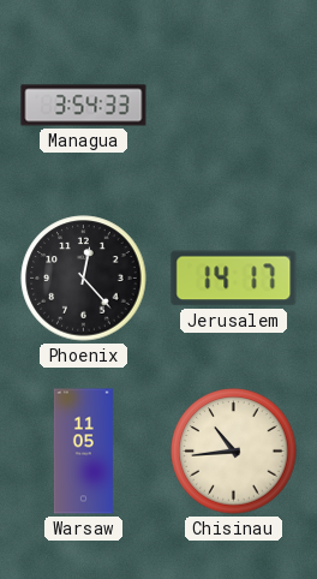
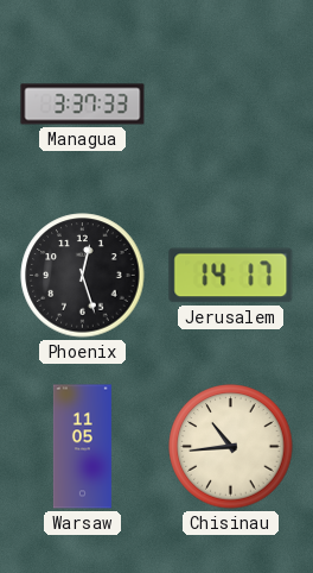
Managua: 3:54 -> 3:37 (83, 105)
Phoenix: 12:23 -> 12:27 (83, 276)
